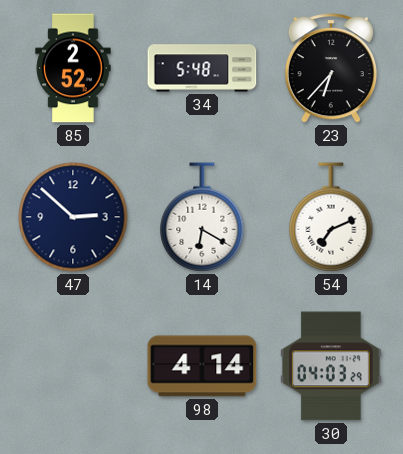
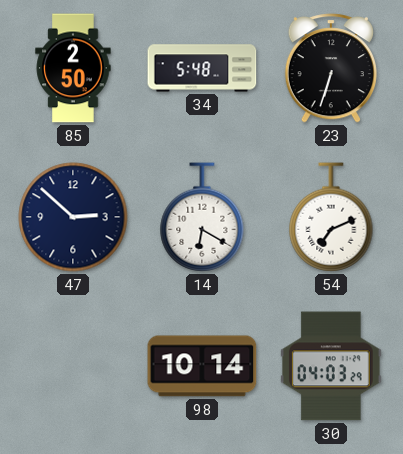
85: 2:52 -> 2:50 (73, 68)
23: 6:37 -> 6:33 (331, 68)
98: 4:14 -> 10:14 (202, 366)
